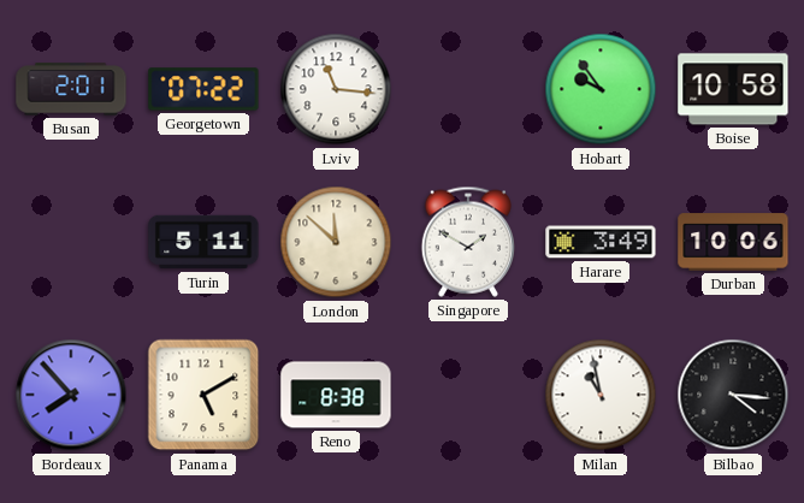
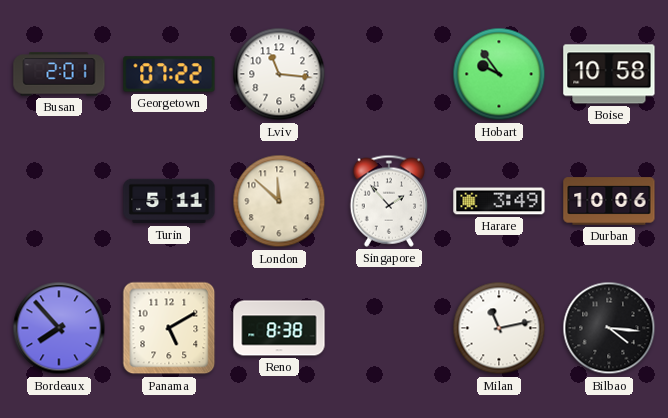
Singapore: 1:50 -> 1:53 (388, 201)
Milan: 10:58 -> 11:13 (499, 328)
